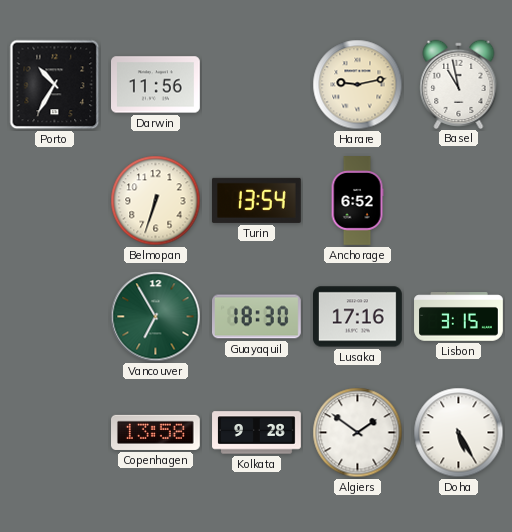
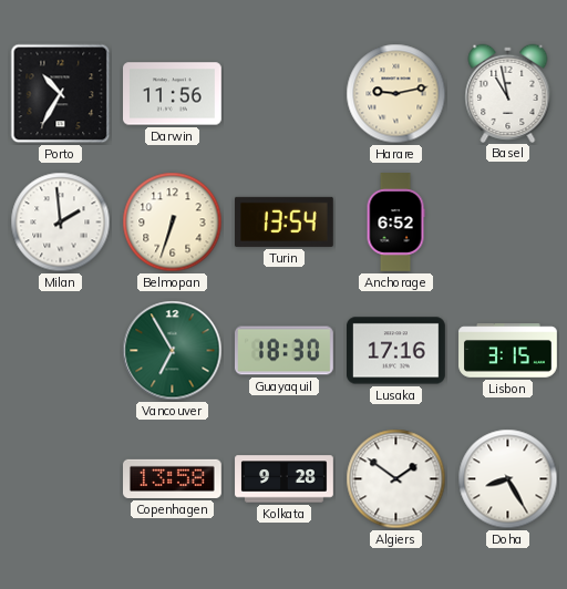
Milan: none -> 1:59 (61, 223)
Doha: 5:25 -> 8:25 (508, 479)
